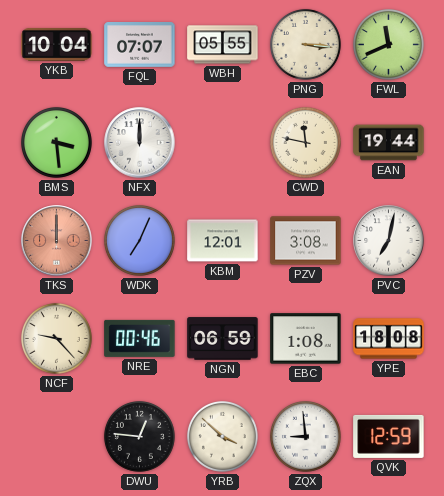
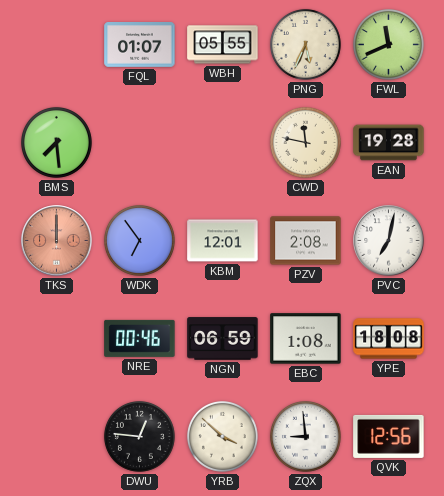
YKB: 10:04 -> none (57, 44)
FQL: 07:07 -> 01:07 (140, 45)
PNG: 3:16 -> 5:34 (305, 44)
BMS: 3:29 -> 7:29 (56, 142)
NFX: 12:00 -> none (140, 143)
EAN: 19:44 -> 19:28 (389, 143)
WDK: 7:04 -> 6:54 (139, 240)
PZV: 3:08 -> 2:08 (306, 241)
NCF: 9:23 -> none (56, 338)
QVK: 12:59 -> 12:56 (389, 436)
